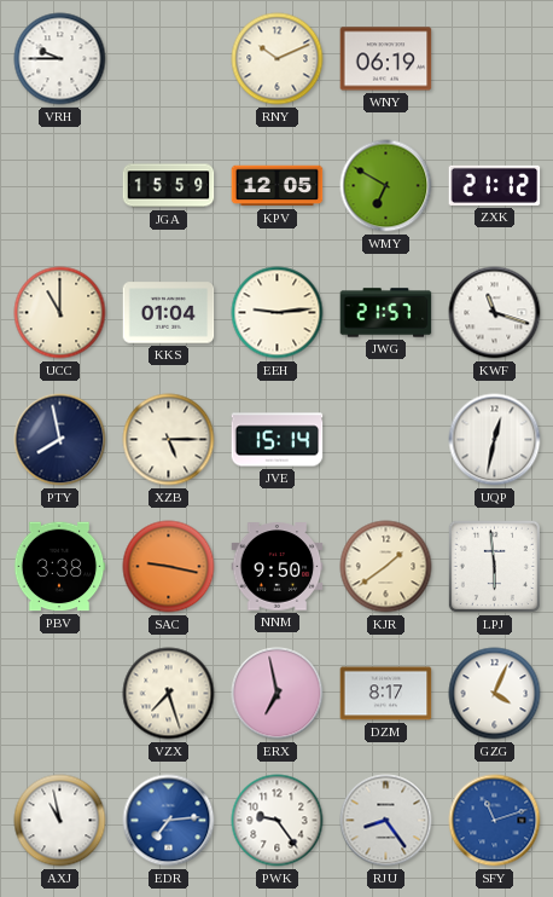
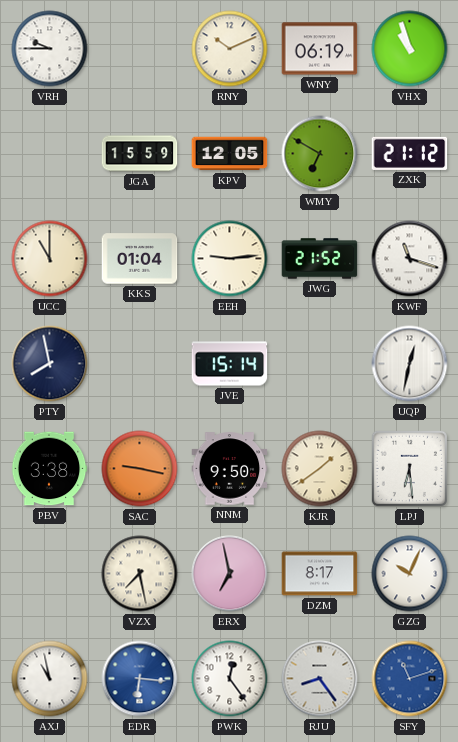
VHX: none -> 10:57 (410, 49)
JWG: 21:57 -> 21:52 (320, 259)
XZB: 5:15 -> none (169, 440)
LPJ: 5:59 -> 6:29 (409, 468)
VZX: 7:27 -> 7:28 (140, 574)
GZG: 4:04 -> 10:04 (410, 574)
EDR: 7:14 -> 6:16 (140, 679)
PWK: 9:24 -> 12:24 (230, 679)
